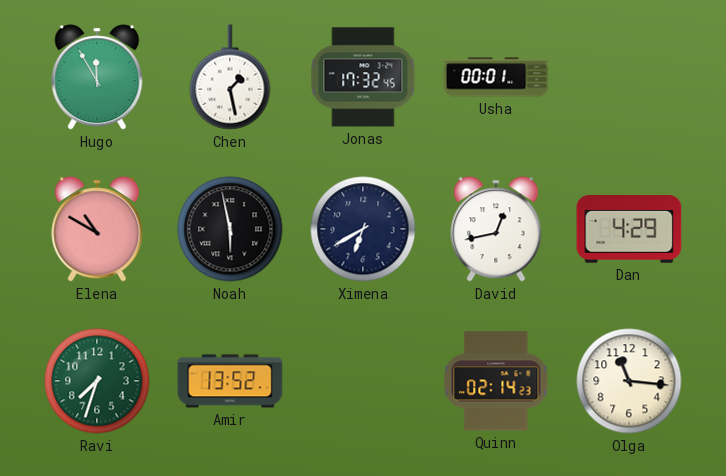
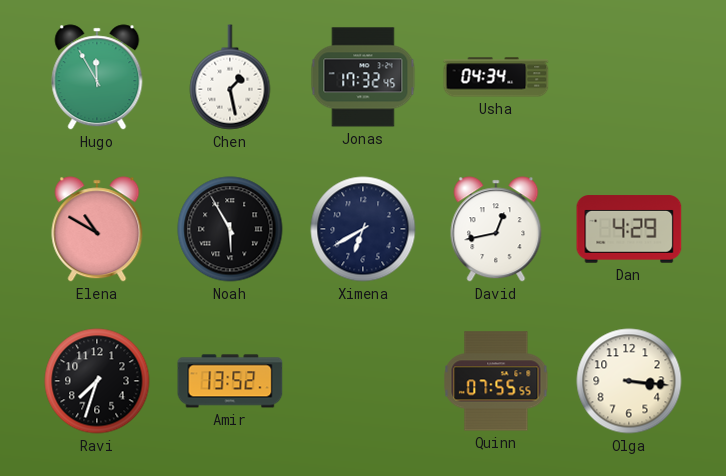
Usha: 00:01 -> 04:34 (496, 77)
Noah: 5:58 -> 5:55 (230, 229)
Ravi dial: green -> black (97, 381)
Quinn: 02:14 -> 07:55 (496, 381)
Olga: 11:16 -> 3:16 (629, 381)
